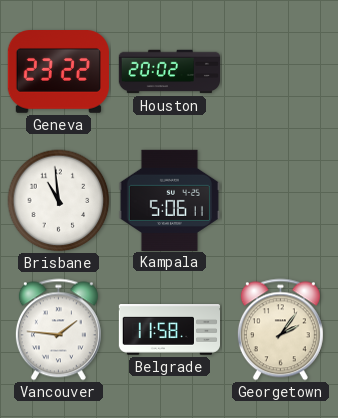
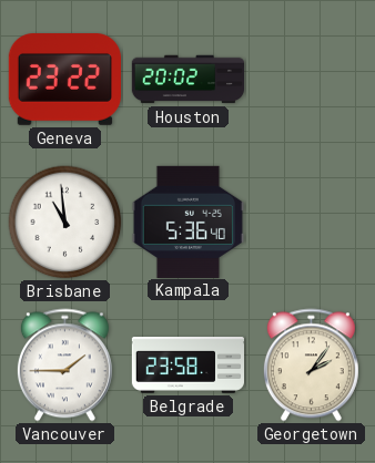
Kampala: 5:06 -> 5:36 (187, 222)
Vancouver: 1:46 -> 1:45 (64, 366)
Belgrade: 11:58 -> 23:58 (187, 366)
